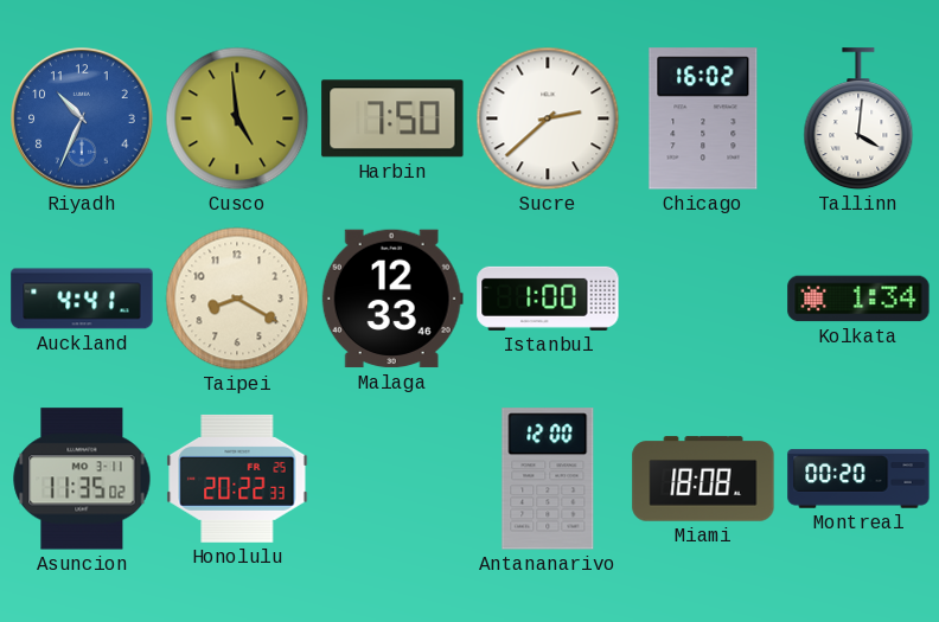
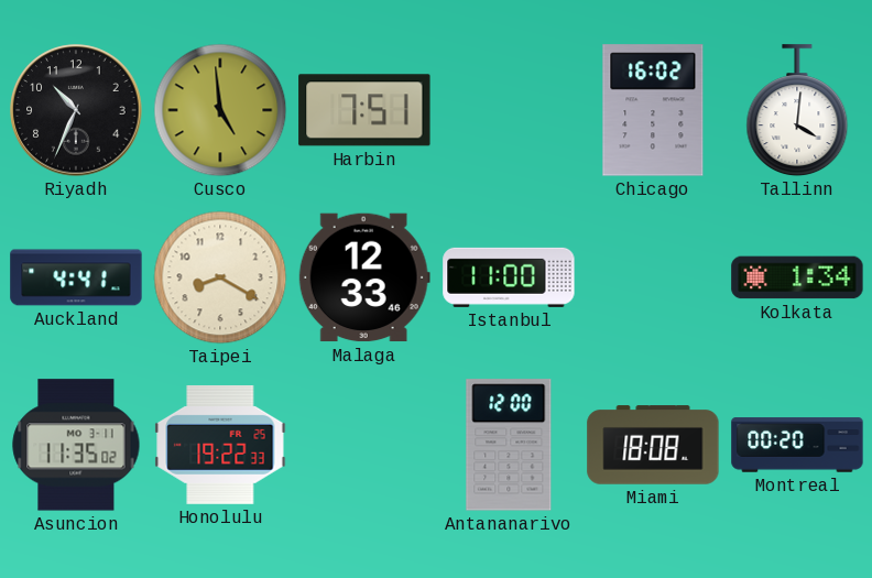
Riyadh dial: blue -> black (76, 110)
Harbin: 7:50 -> 7:51 (364, 110)
Sucre: 2:38 -> none (548, 118)
Istanbul: 1:00 -> 11:00 (509, 277)
Honolulu: 20:22 -> 19:22 (220, 445)
